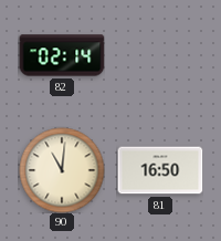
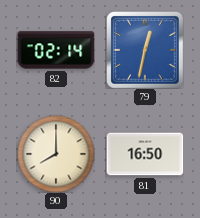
79: none -> 12:32 (145, 50)
90: 11:01 -> 8:00 (56, 154)
